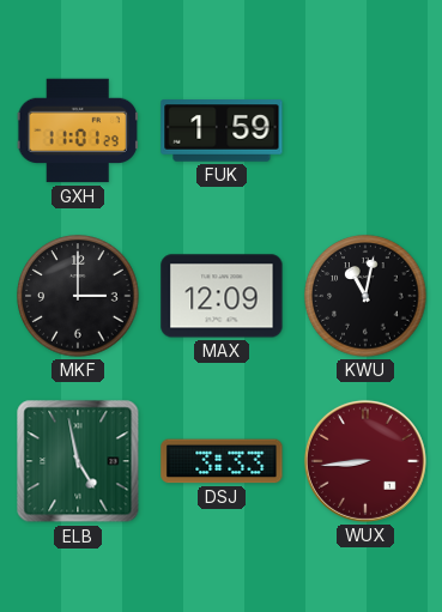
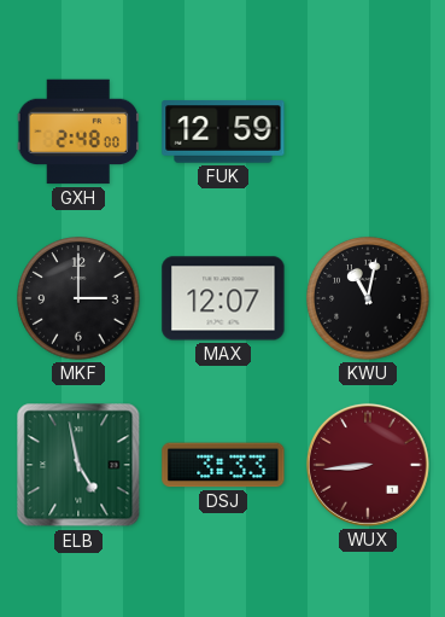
GXH: 11:01 -> 2:48 (77, 132)
FUK: 1:59 -> 12:59 (223, 132)
MAX: 12:09 -> 12:07 (223, 298)
